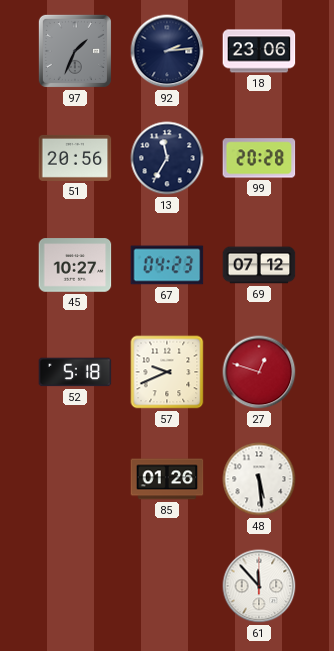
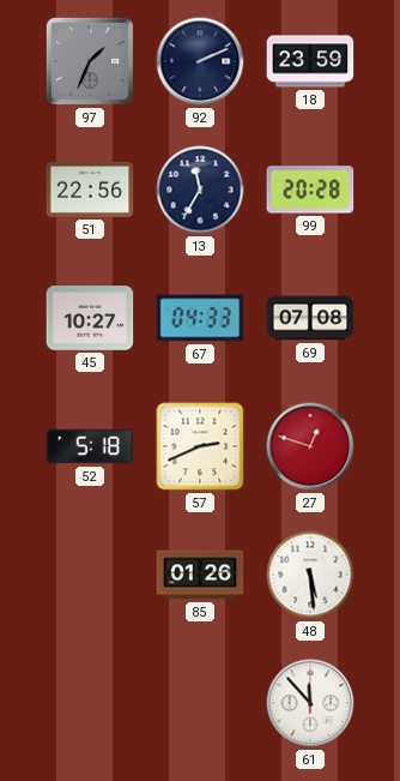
92: 2:14 -> 2:11 (200, 61)
18: 23:06 -> 23:59 (310, 61)
51: 20:56 -> 22:56 (90, 190)
67: 04:23 -> 04:33 (200, 318)
69: 07:12 -> 07:08 (310, 318)
57: 9:41 -> 2:41 (200, 446)
